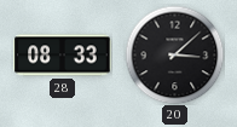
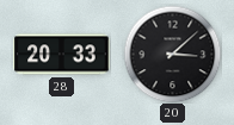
28: 08:33 -> 20:33 (62, 55)
